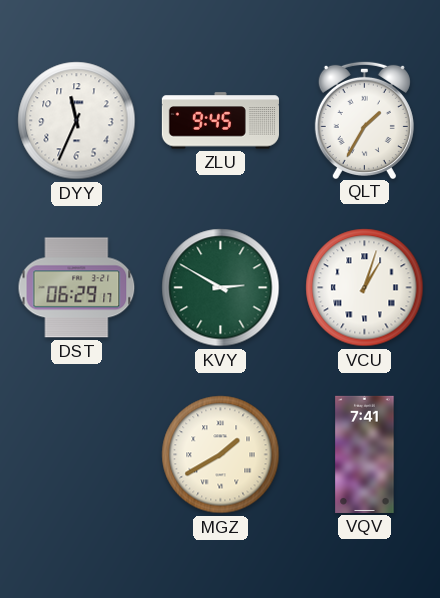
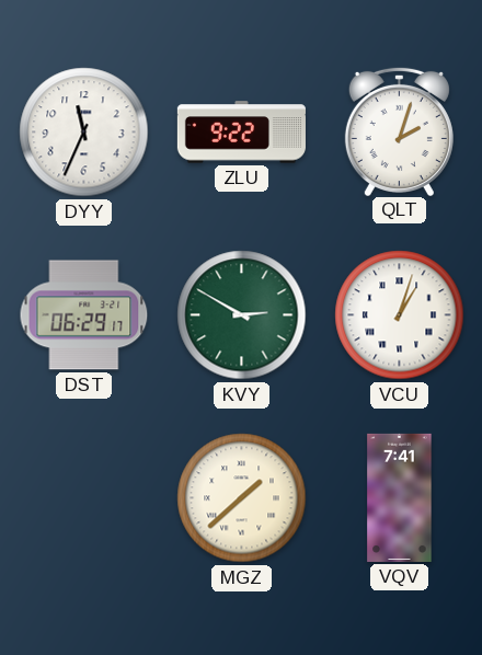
ZLU: 9:45 -> 9:22 (241, 133)
QLT: 1:35 -> 2:03 (399, 130)
MGZ: 1:40 -> 1:38 (242, 498)
